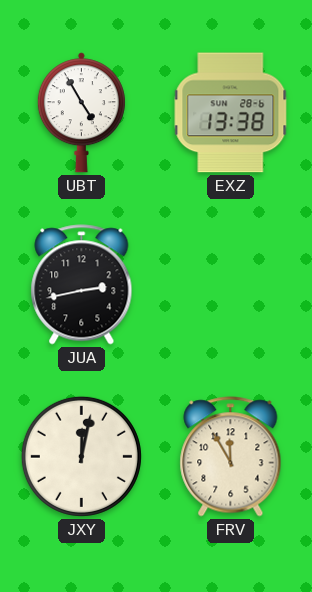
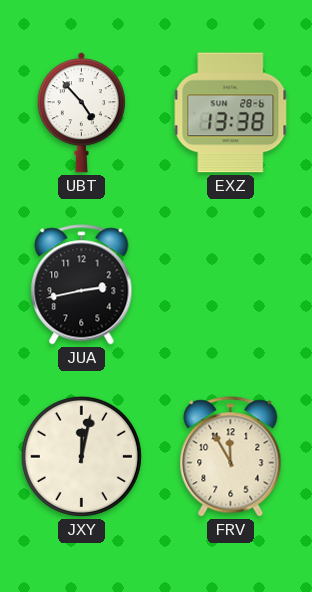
UBT: 4:55 -> 4:53 (81, 113)
